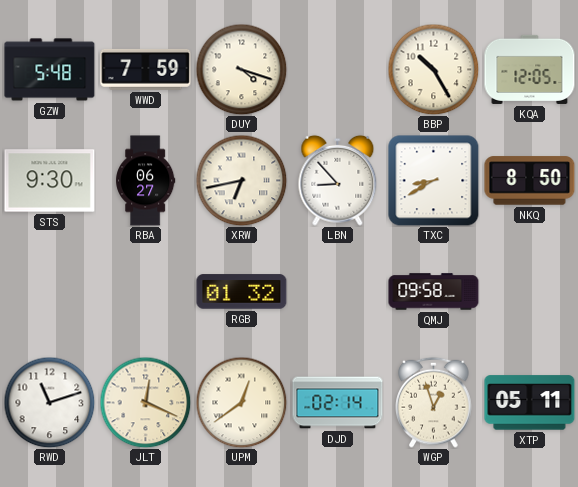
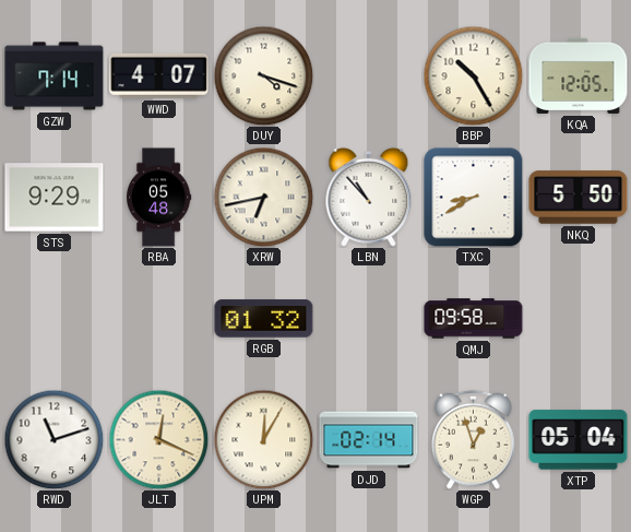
GZW: 5:48 -> 7:14 (55, 76)
WWD: 7:59 -> 4:07 (159, 75)
STS: 9:30 -> 9:29 (55, 198)
RBA: 06:27 -> 05:48 (159, 198)
LBN: 8:53 -> 10:53 (369, 197)
NKQ: 8:50 -> 5:50 (579, 198)
UPM: 12:39 -> 12:05 (263, 439)
XTP: 05:11 -> 05:04 (579, 440)
